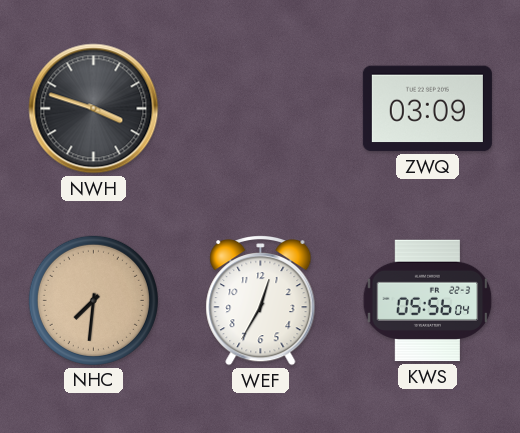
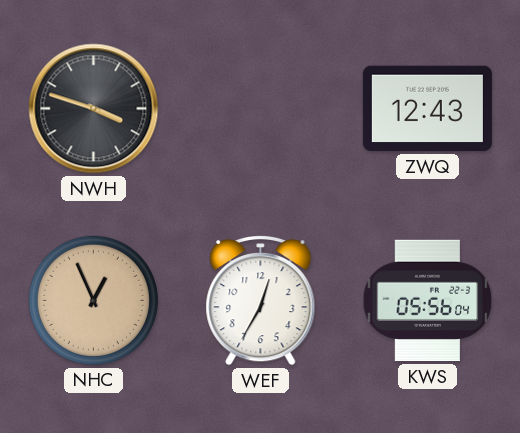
ZWQ: 03:09 -> 12:43 (427, 109)
NHC: 7:31 -> 12:56 (93, 300)
